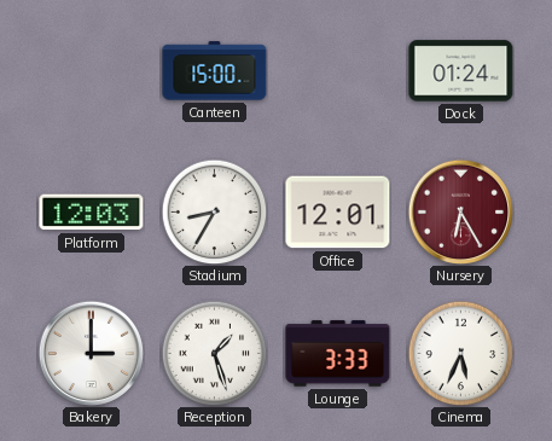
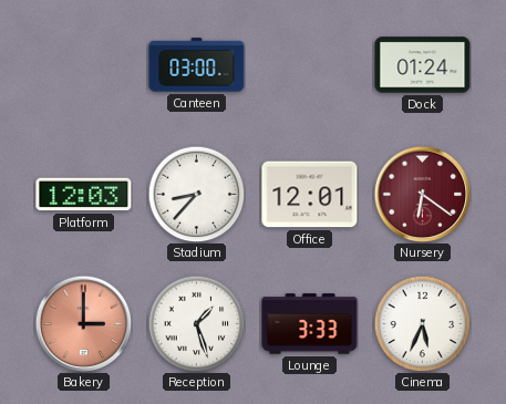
Canteen: 15:00 -> 03:00 (197, 65)
Stadium: 8:35 -> 8:37 (196, 194)
Nursery: 6:25 -> 6:21 (422, 194)
Bakery dial: white -> salmon (83, 323)
